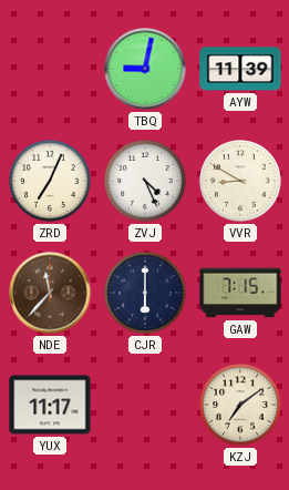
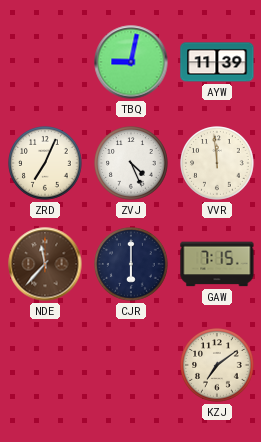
VVR: 8:50 -> 11:59 (217, 163)
YUX: 11:17 -> none (50, 405)
